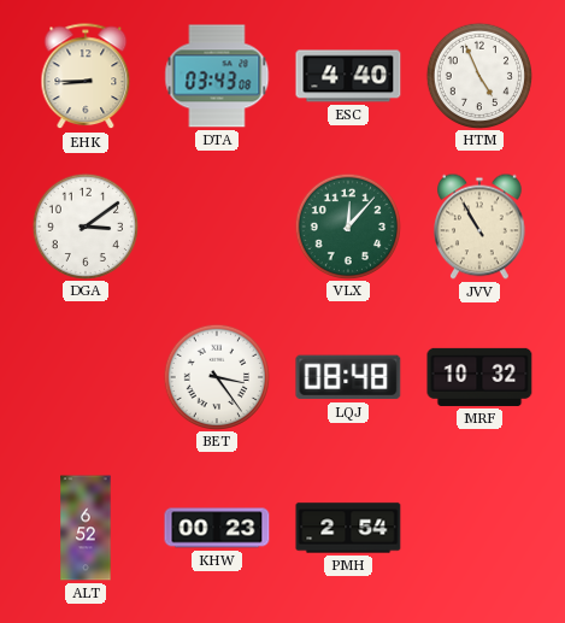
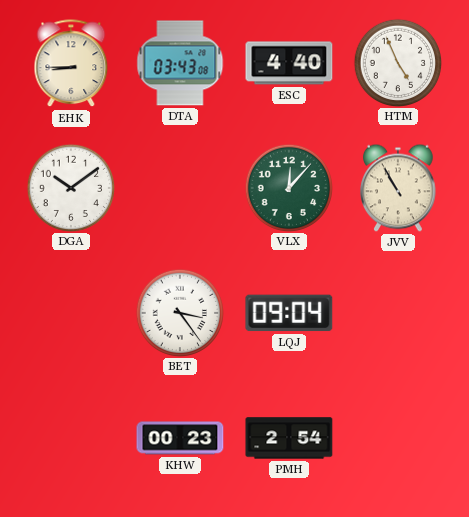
DGA: 3:09 -> 10:09 (70, 187)
LQJ: 08:48 -> 09:04 (289, 313)
MRF: 10:32 -> none (479, 377)
ALT: 6:52 -> none (86, 528)
